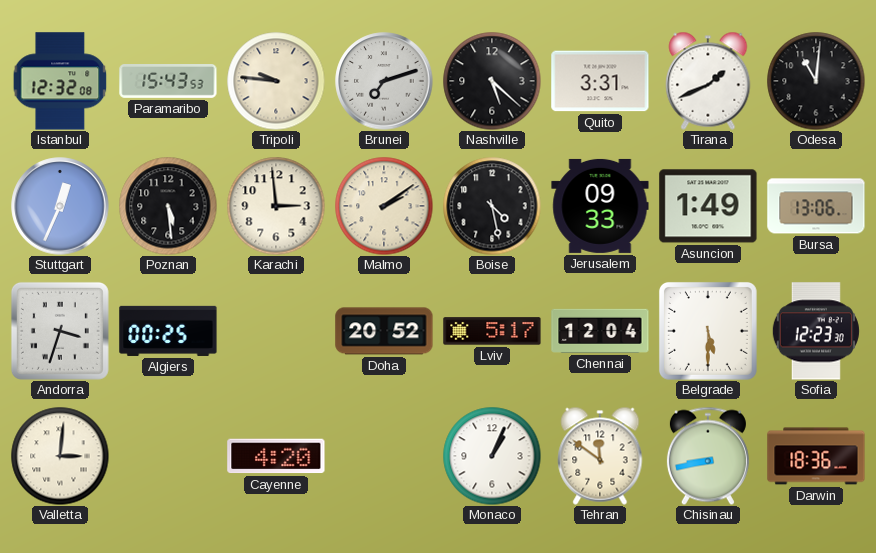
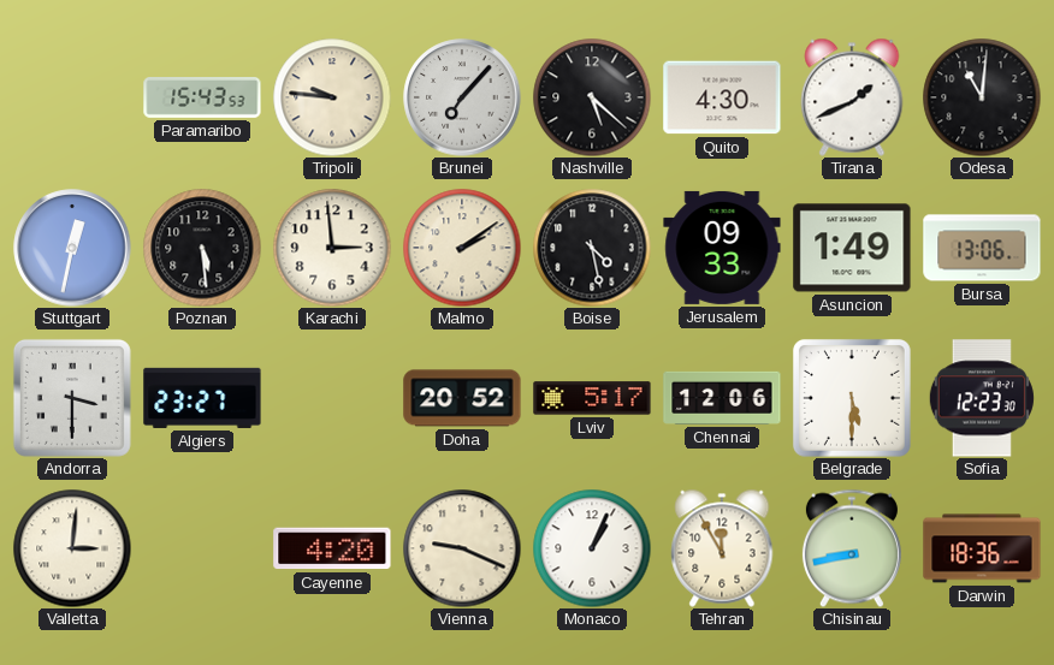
Istanbul: 12:32 -> none (60, 81)
Brunei: 7:12 -> 7:07 (462, 97)
Quito: 3:31 -> 4:30 (722, 97)
Stuttgart: 12:34 -> 12:32 (72, 248)
Andorra: 3:33 -> 3:30 (72, 398)
Algiers: 00:25 -> 23:27 (202, 398)
Chennai: 12:04 -> 12:06 (722, 398)
Vienna: none -> 9:19 (462, 548)
Tehran: 11:51 -> 11:55 (722, 548)
